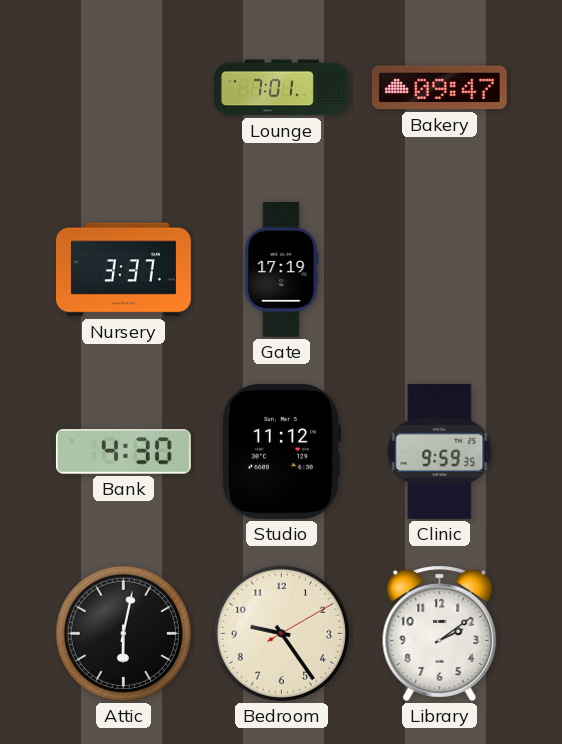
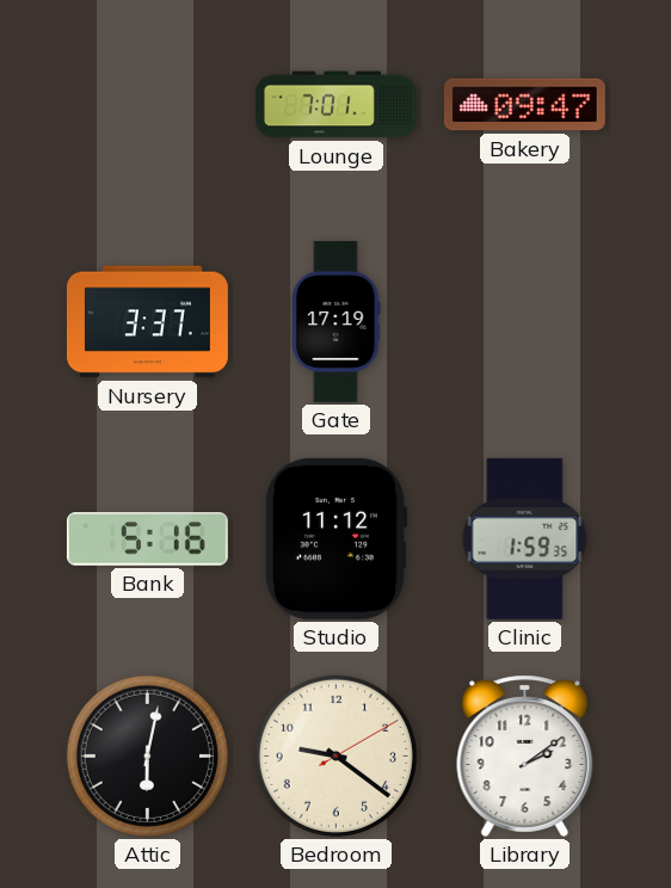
Bank: 4:30 -> 5:16 (147, 539)
Clinic: 9:59 -> 1:59 (525, 538)
Bedroom: 9:24 -> 9:21 (335, 756)
